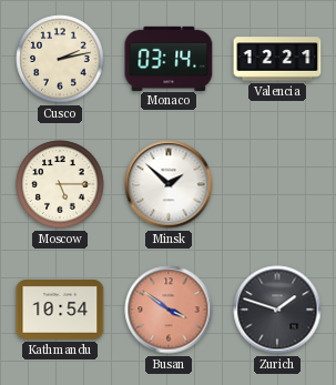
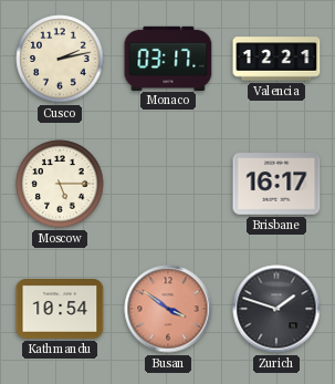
Monaco: 03:14 -> 03:17 (168, 58)
Minsk: 1:52 -> none (169, 184)
Brisbane: none -> 16:17 (276, 184)
